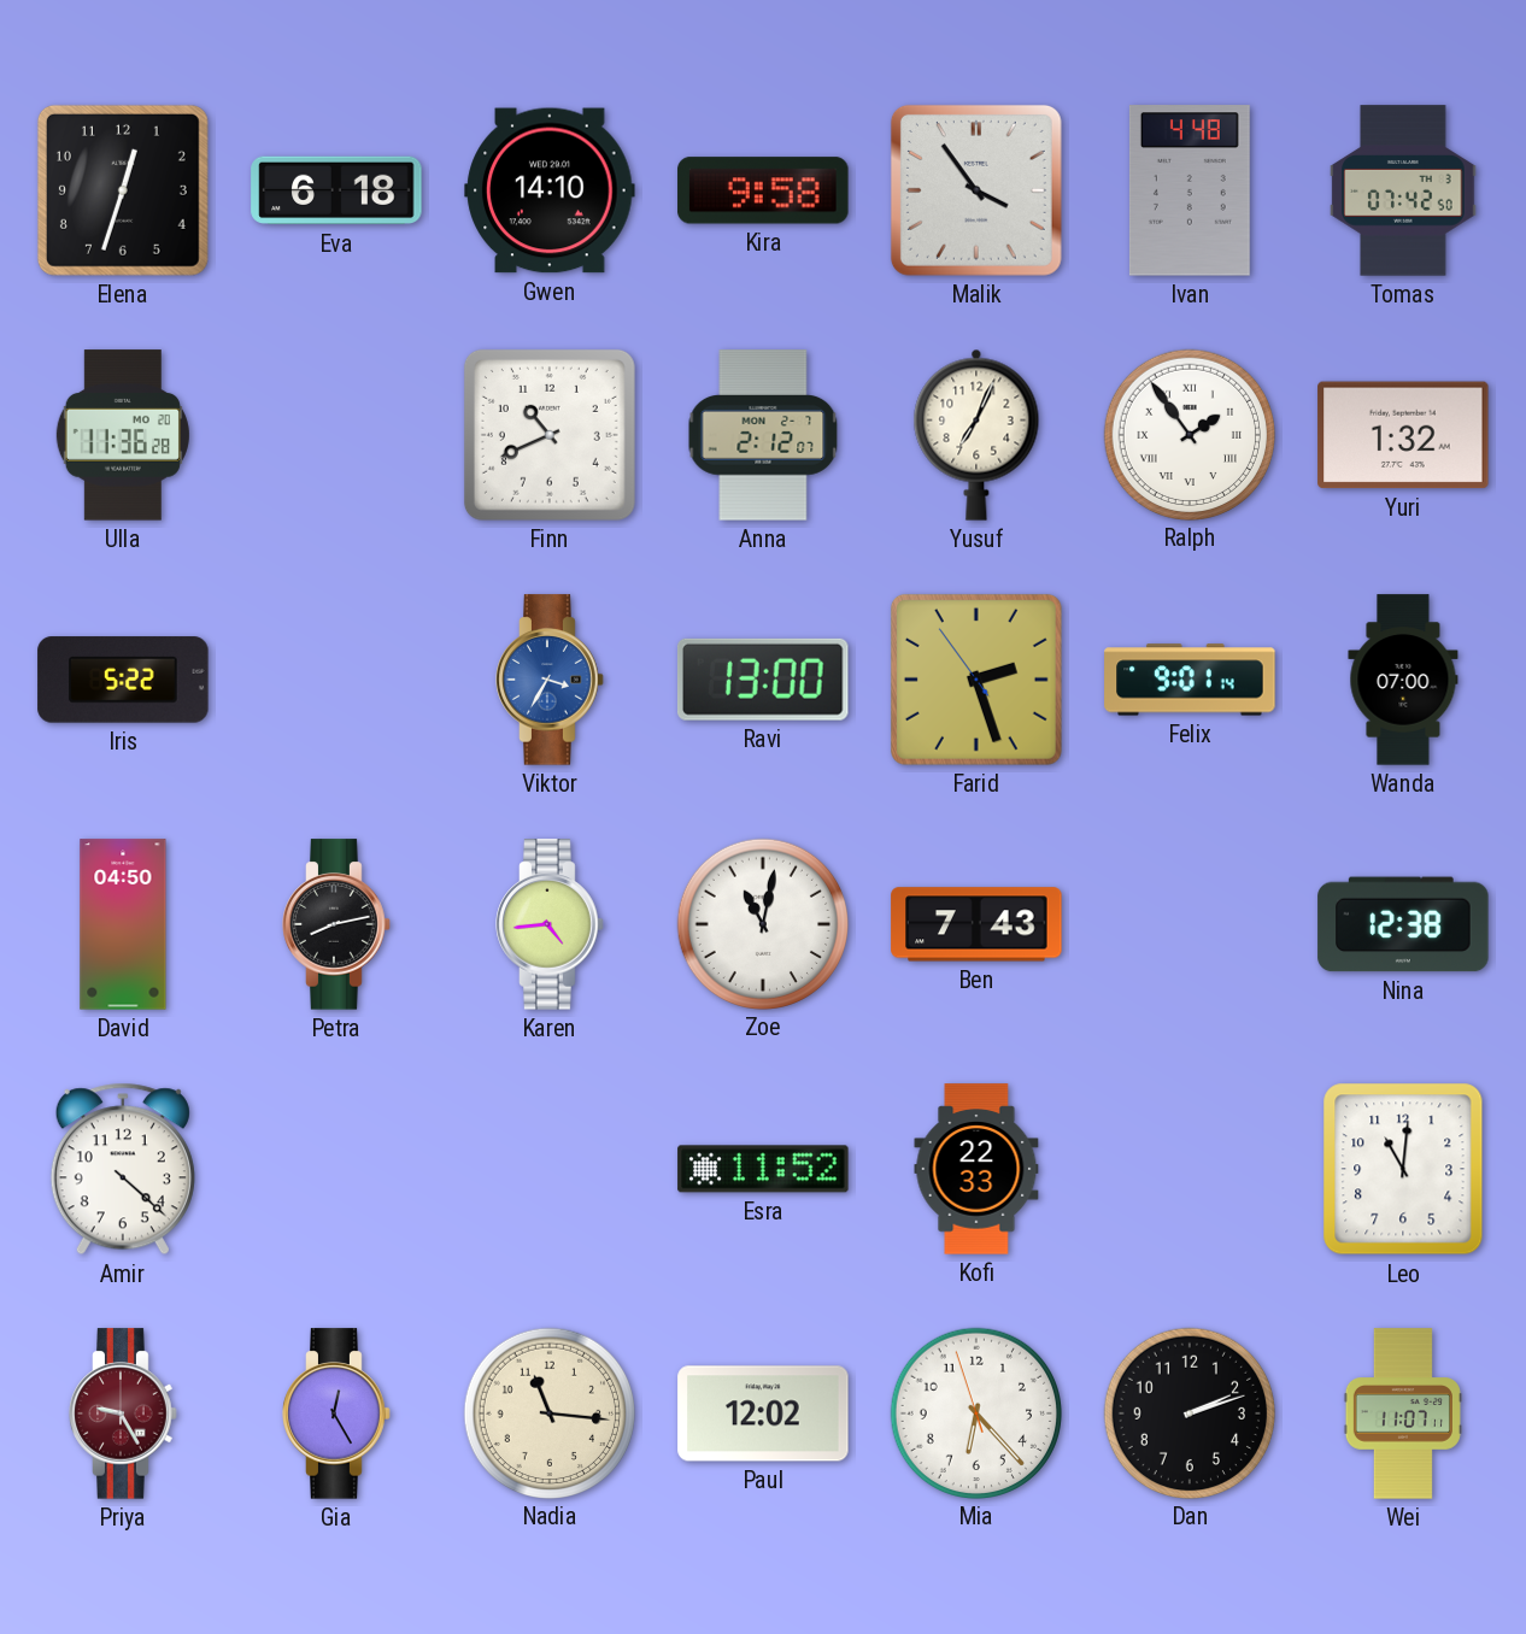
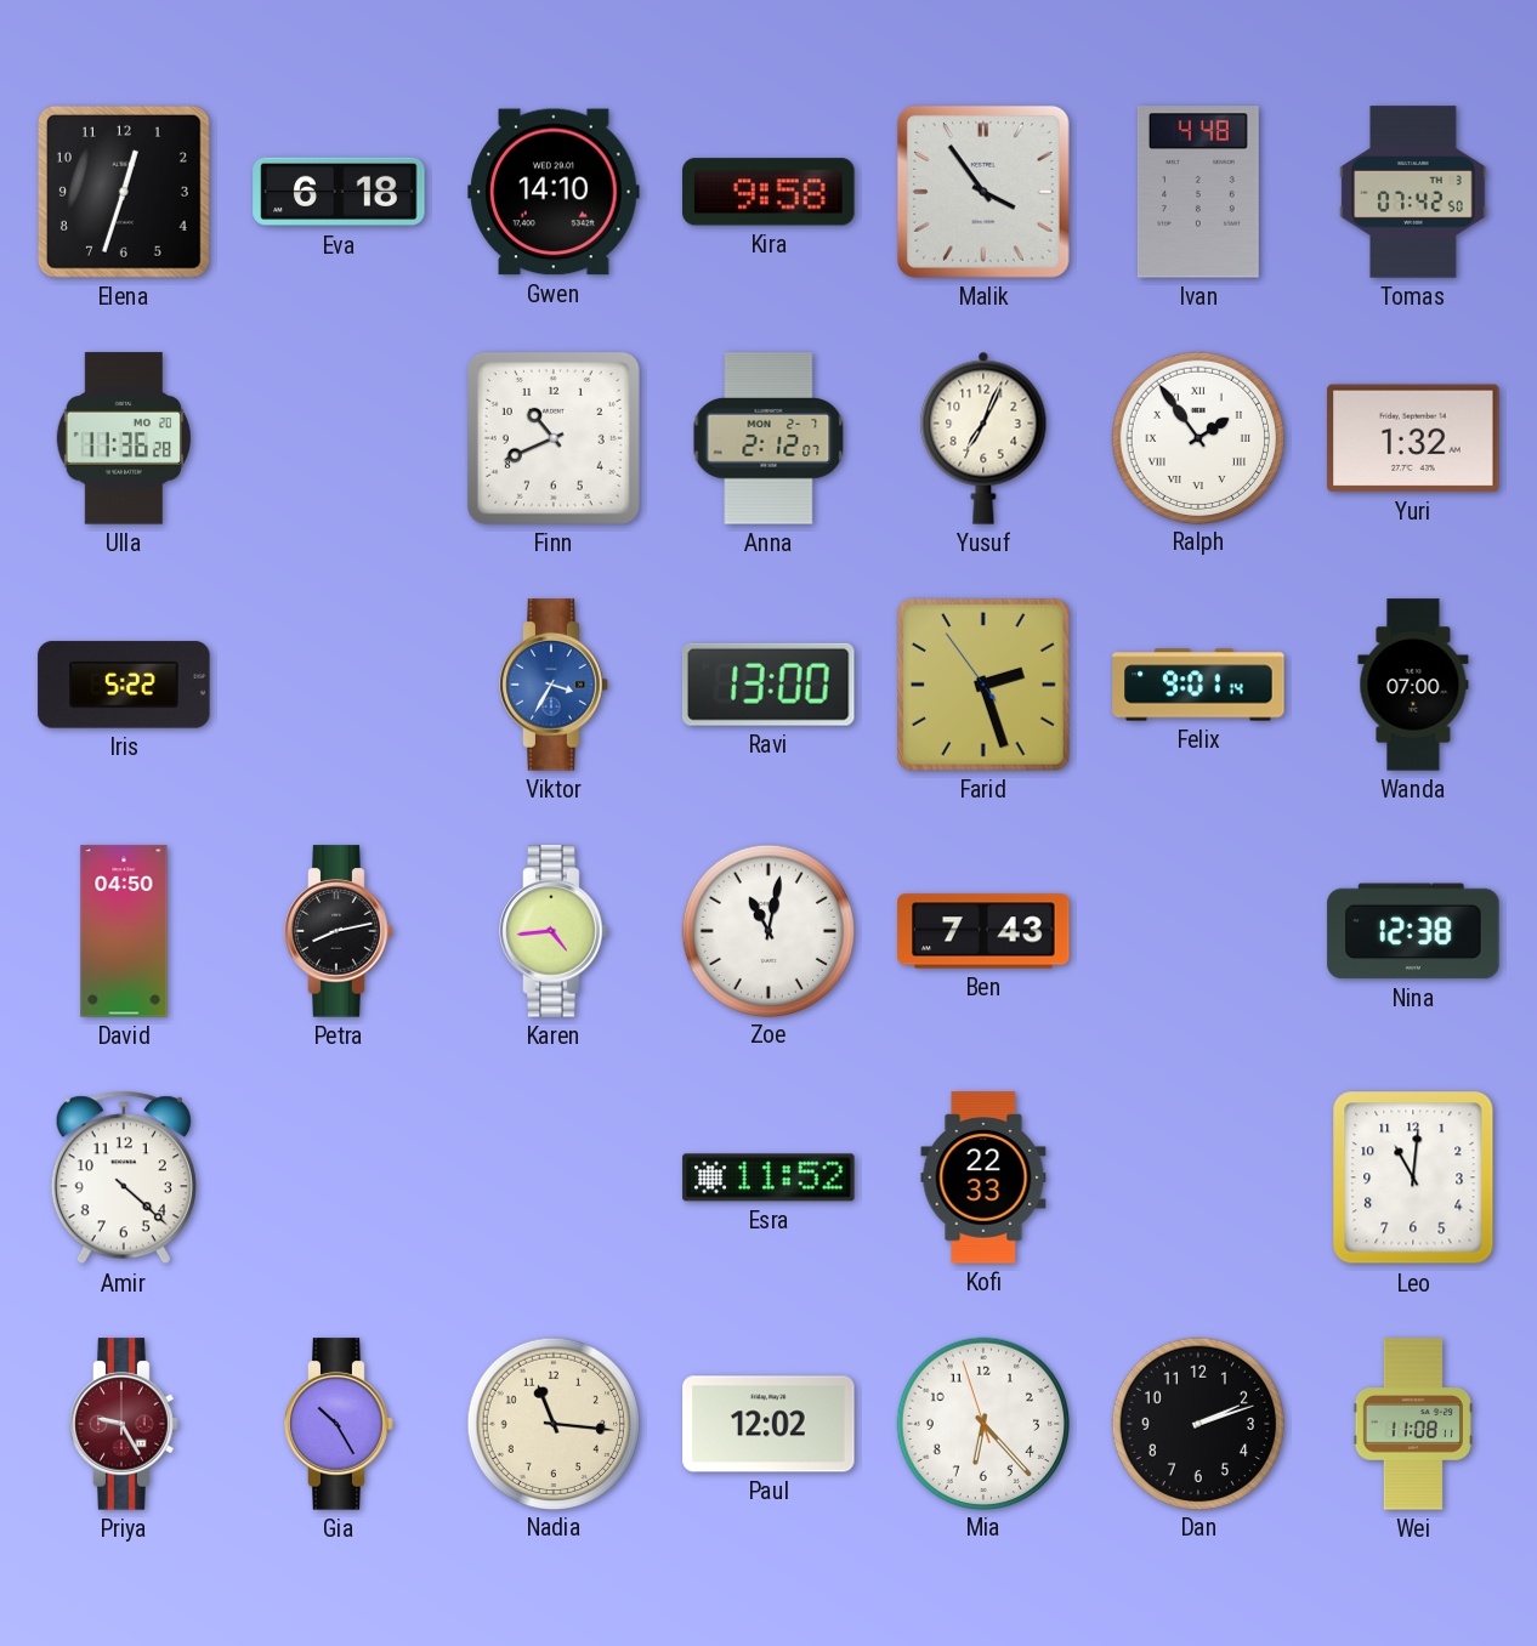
Gia: 12:25 -> 10:25 (339, 1424)
Wei: 11:07 -> 11:08 (1413, 1424)
